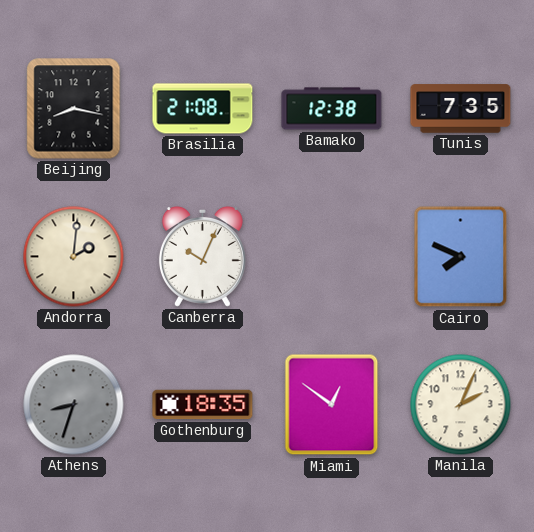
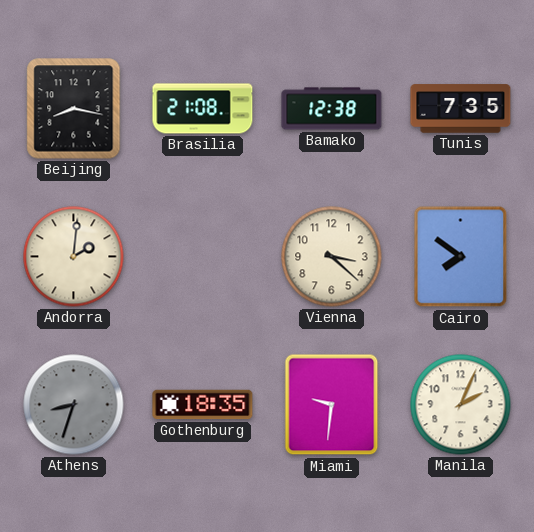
Canberra: 10:04 -> none (202, 256)
Vienna: none -> 3:22 (332, 257)
Cairo: 7:49 -> 7:51 (461, 257)
Miami: 12:51 -> 9:31 (332, 405)
